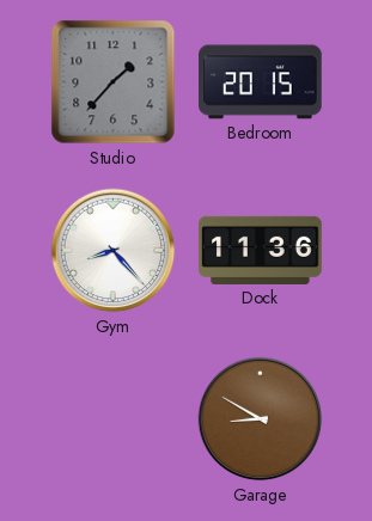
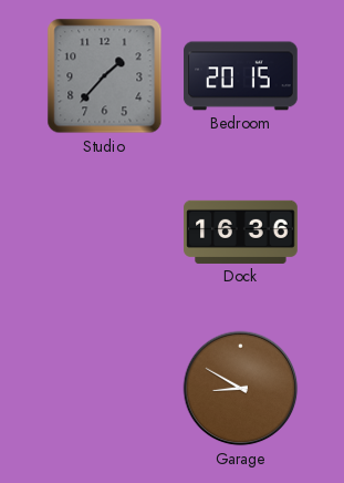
Gym: 8:23 -> none (114, 251)
Dock: 11:36 -> 16:36 (241, 232)
